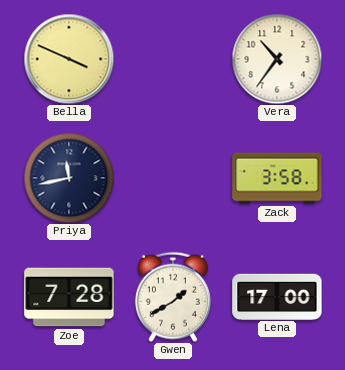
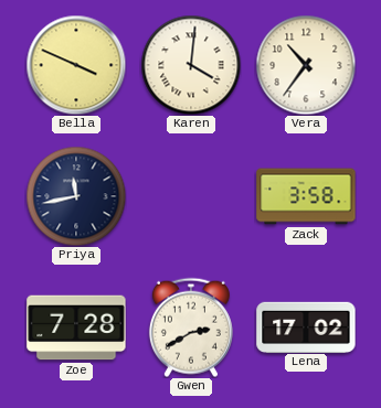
Karen: none -> 4:01 (191, 65)
Gwen: 1:40 -> 2:40 (191, 328)
Lena: 17:00 -> 17:02 (306, 326)
